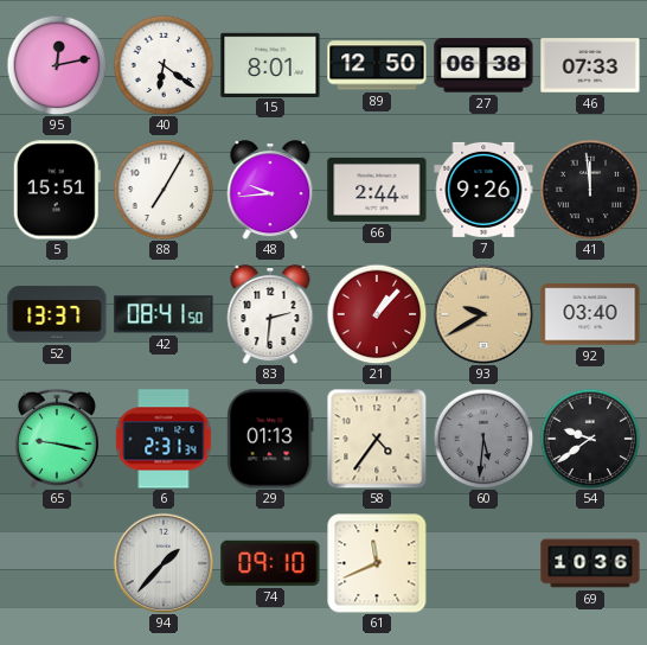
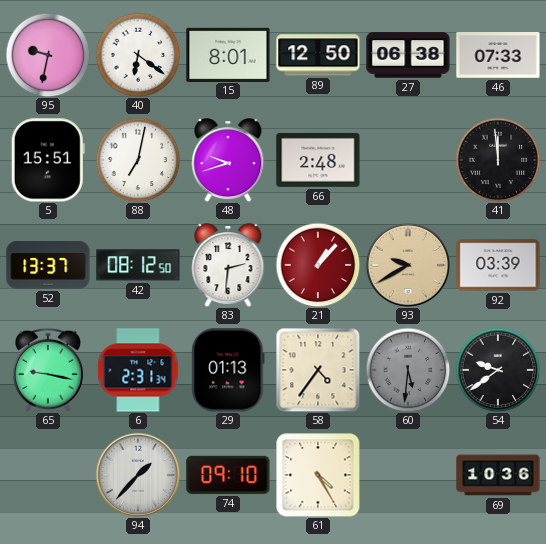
95: 12:13 -> 9:32 (48, 55)
88: 7:05 -> 7:02 (138, 160)
48: 9:44 -> 9:42 (228, 160)
66: 2:44 -> 2:48 (318, 160)
7: 9:26 -> none (483, 190)
42: 08:41 -> 08:12 (138, 265)
92: 03:40 -> 03:39 (498, 265)
61: 11:41 -> 4:25 (318, 475)
